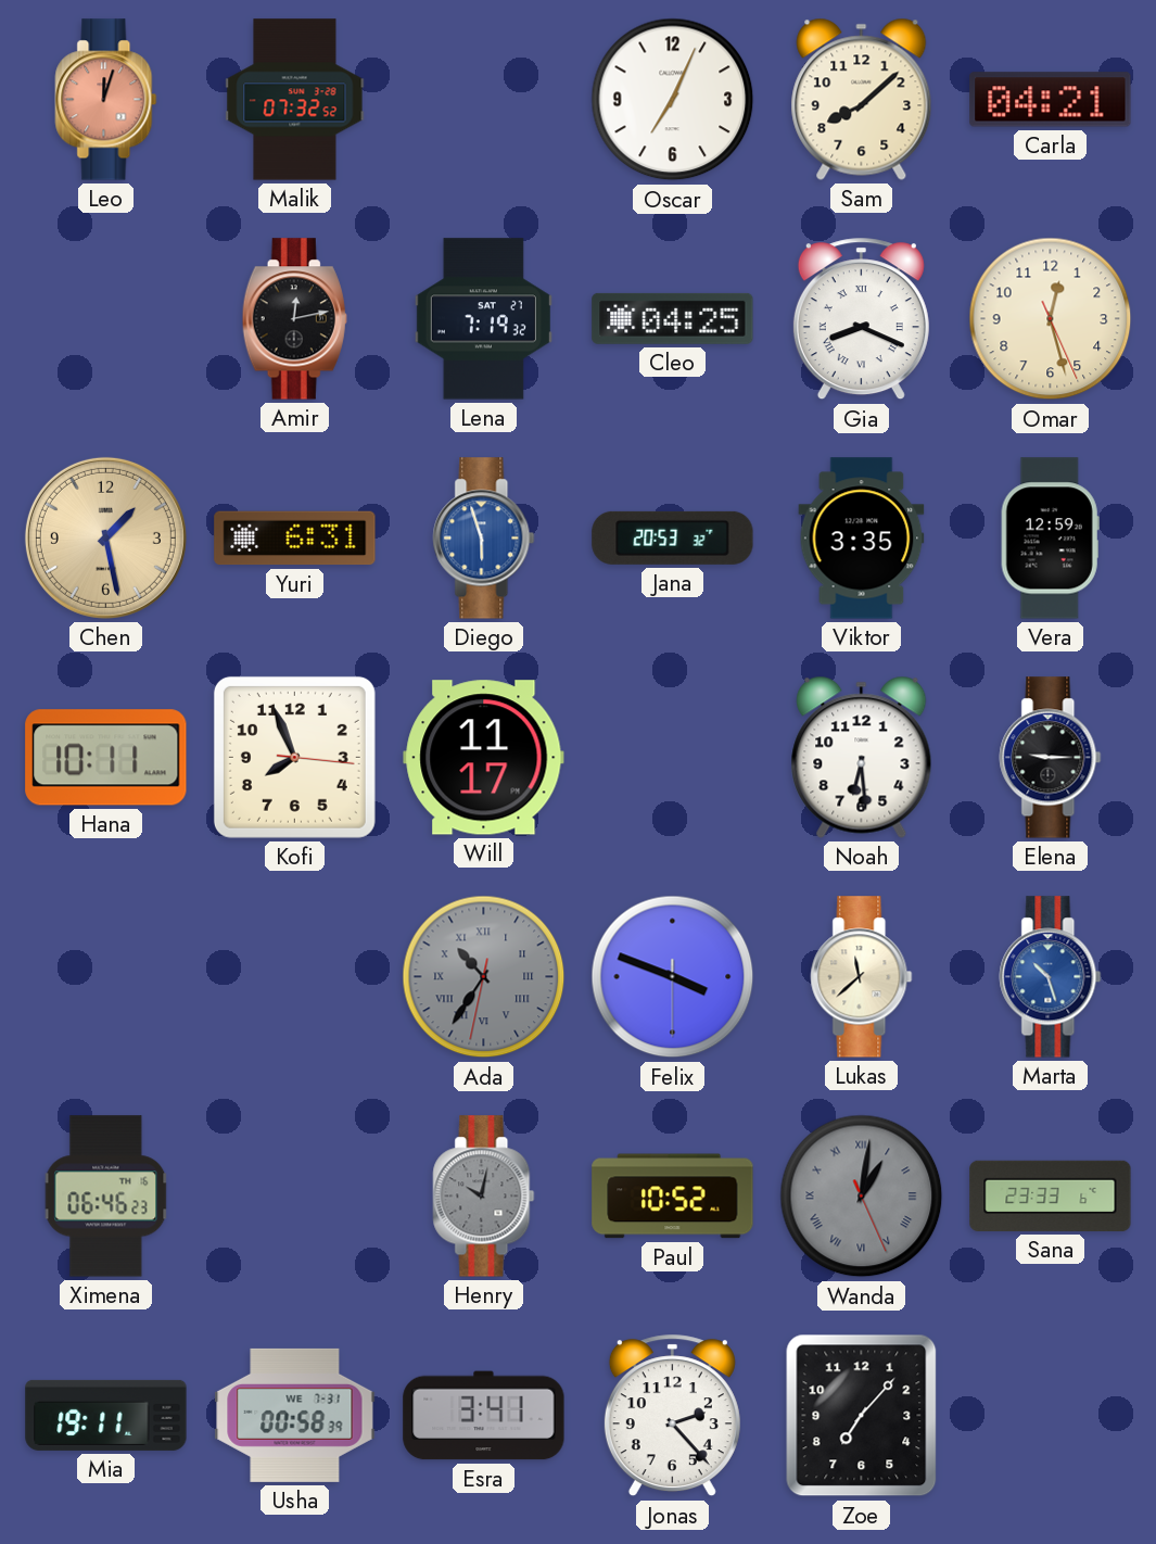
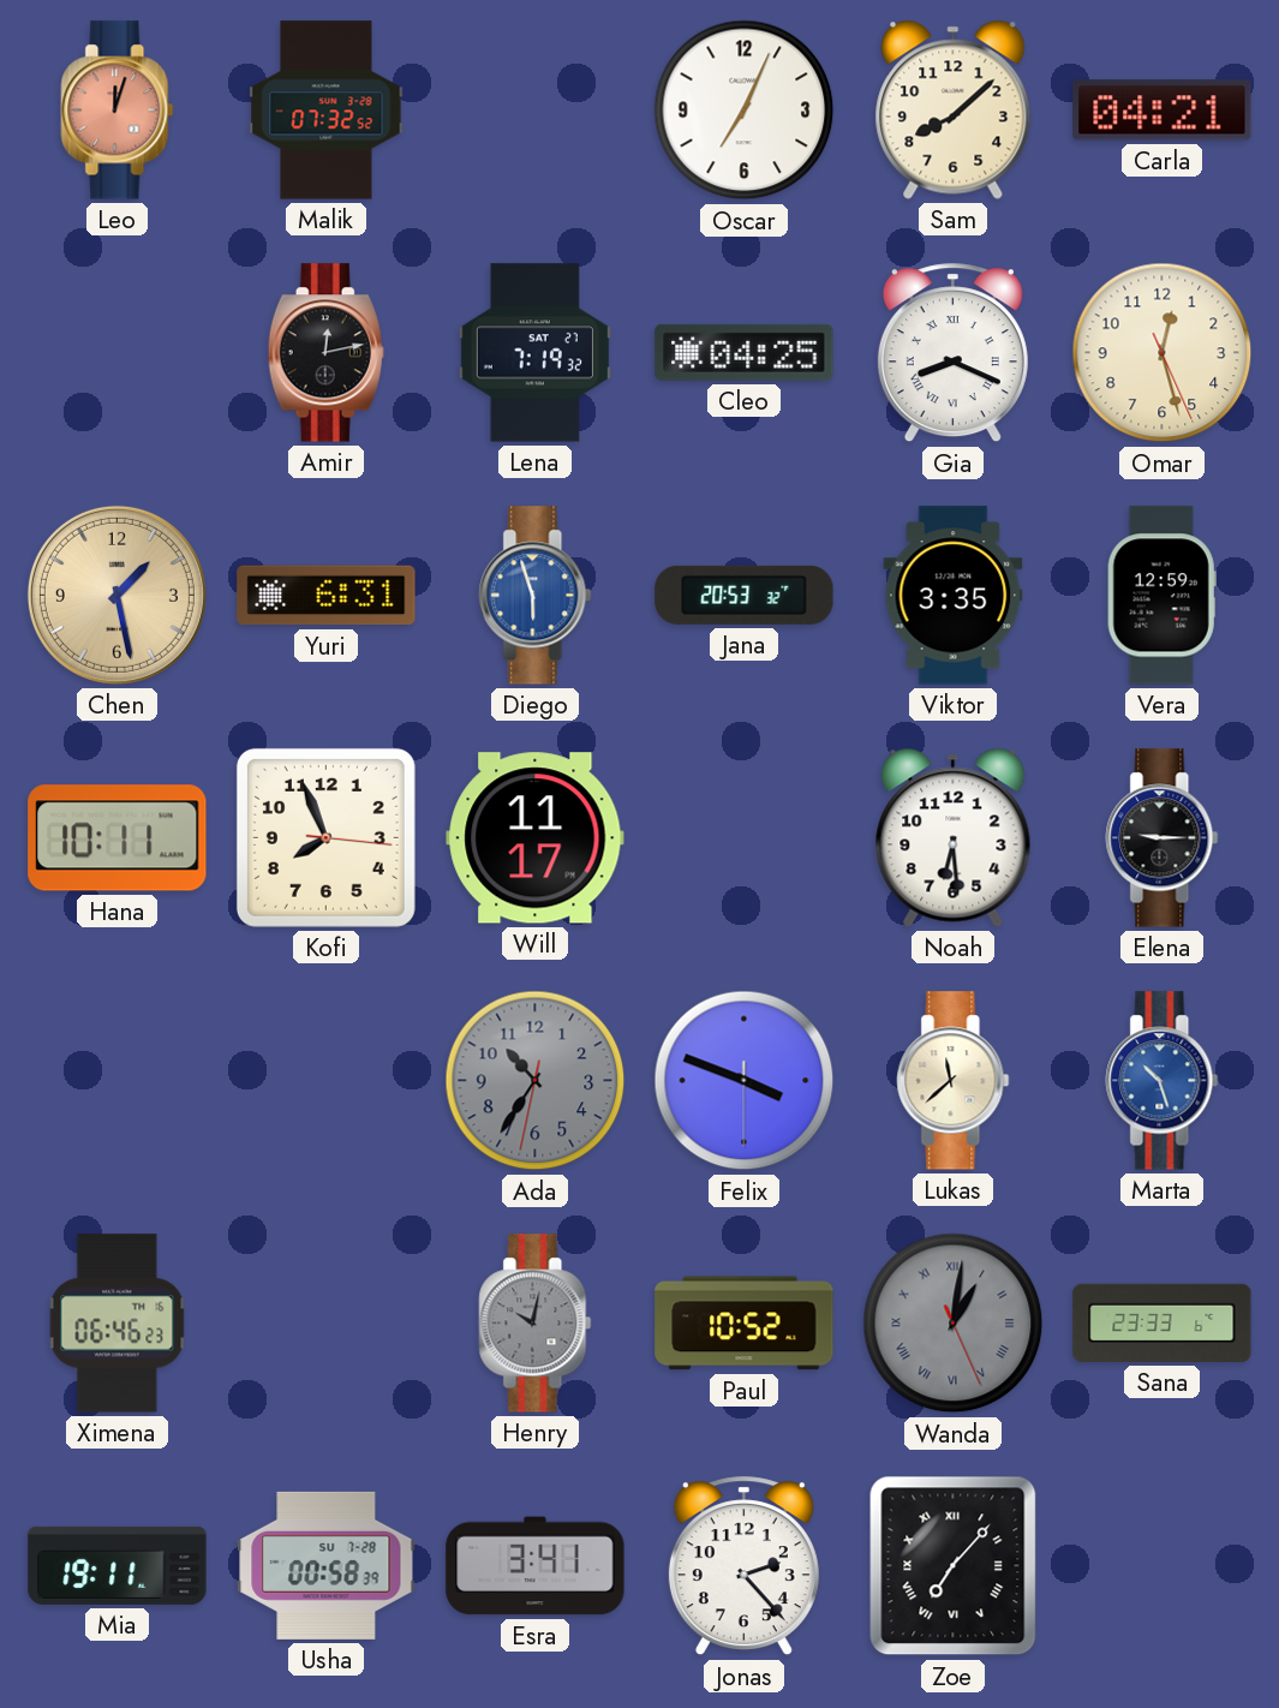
Ada numerals: Roman -> Arabic (536, 1081)
Usha date: WE 7-31 -> SU 7-28 (327, 1565)
Zoe numerals: Arabic -> Roman (954, 1566)
